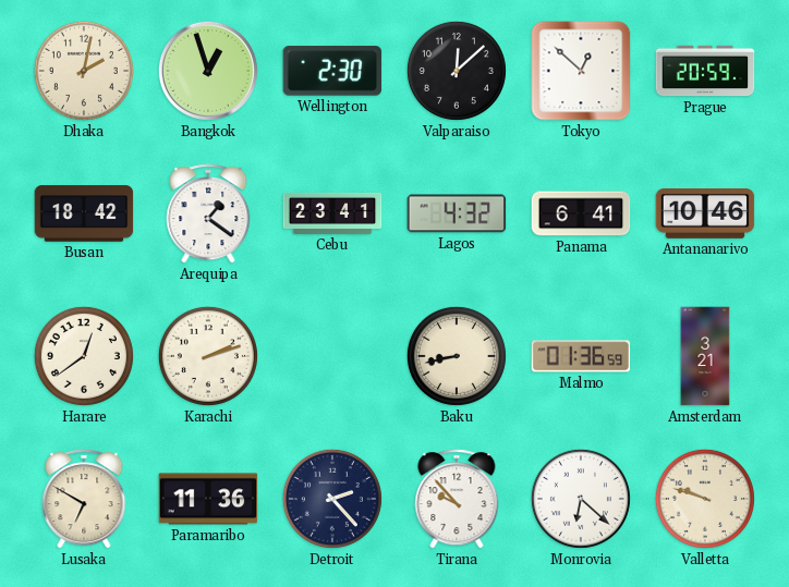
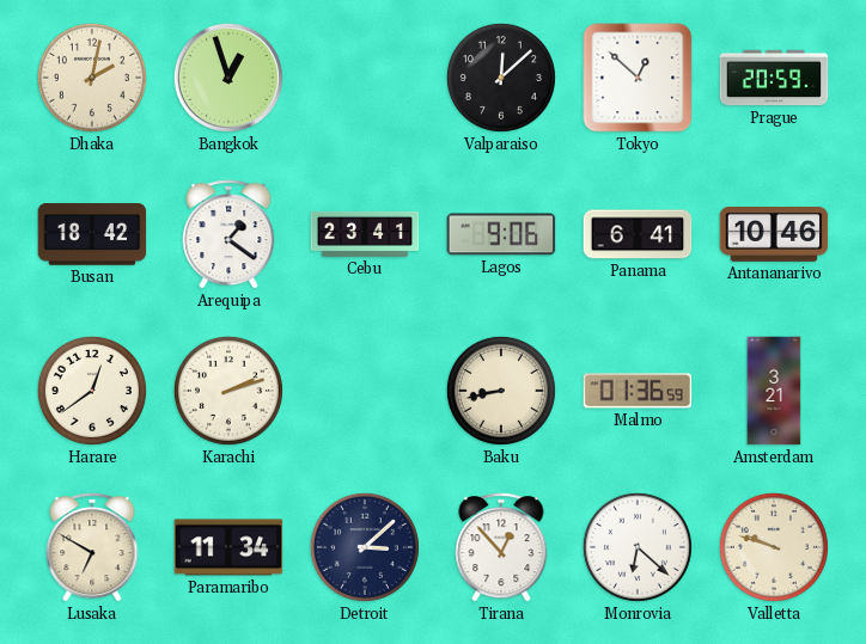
Wellington: 2:30 -> none (332, 71)
Lagos: 4:32 -> 9:06 (501, 234)
Paramaribo: 11:36 -> 11:34 (228, 547)
Detroit: 2:23 -> 3:08 (365, 547)
Tirana: 9:53 -> 12:53 (501, 547)
